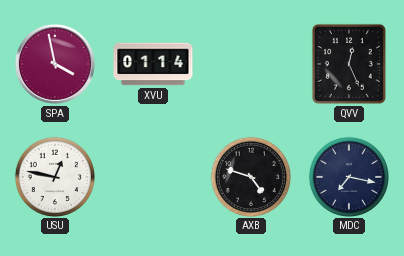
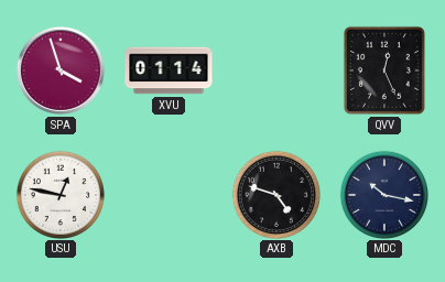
SPA: 3:58 -> 3:57 (61, 70)
MDC: 7:17 -> 10:17 (383, 194)
